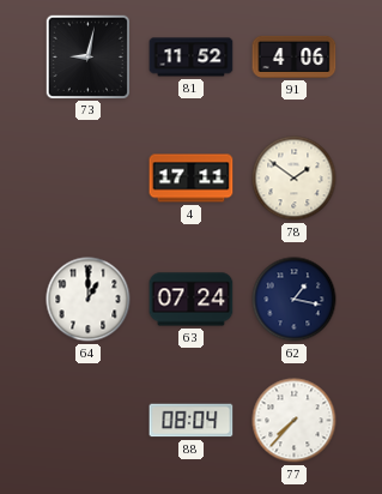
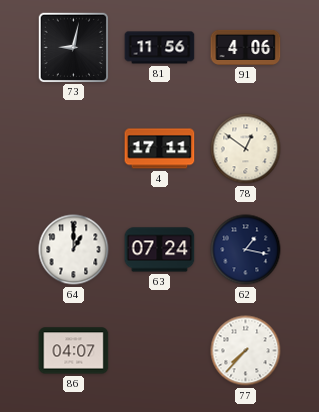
81: 11:52 -> 11:56 (160, 48)
78: 1:51 -> 12:51 (246, 149)
86: none -> 04:07 (74, 351)
88: 08:04 -> none (192, 421)
